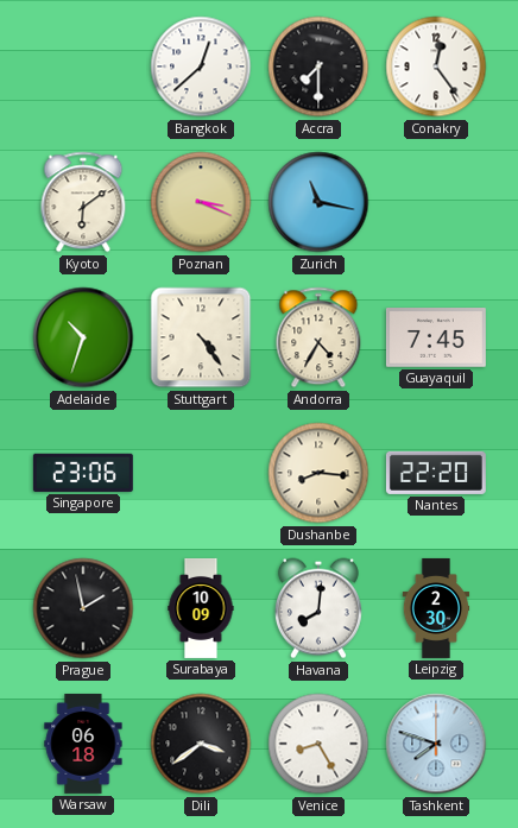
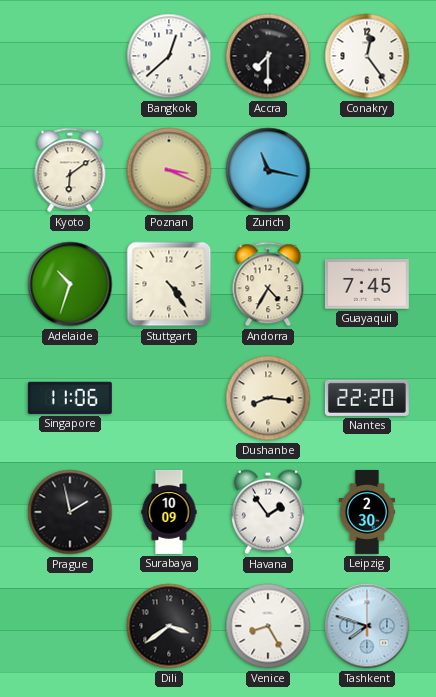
Singapore: 23:06 -> 11:06 (70, 398)
Havana: 8:01 -> 1:54 (268, 512)
Warsaw: 06:18 -> none (83, 744)
